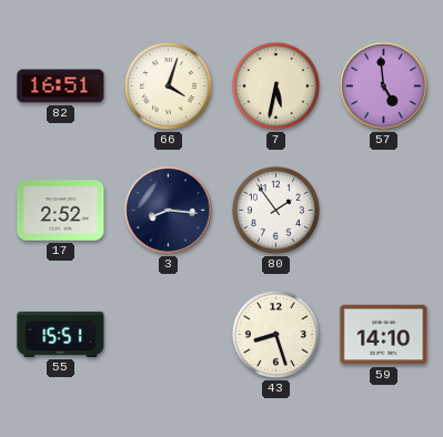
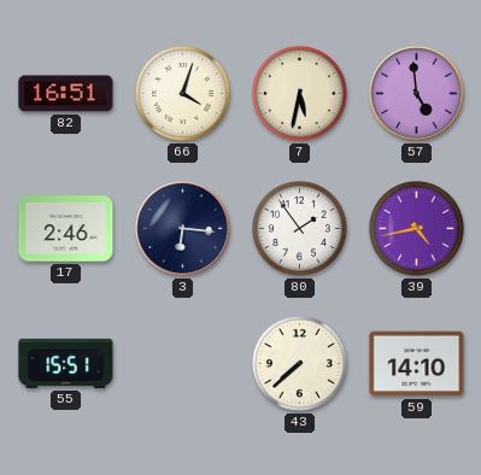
17: 2:52 -> 2:46 (66, 229)
3: 8:16 -> 6:16 (183, 229)
39: none -> 4:43 (416, 228)
43: 8:27 -> 7:38 (299, 363)
